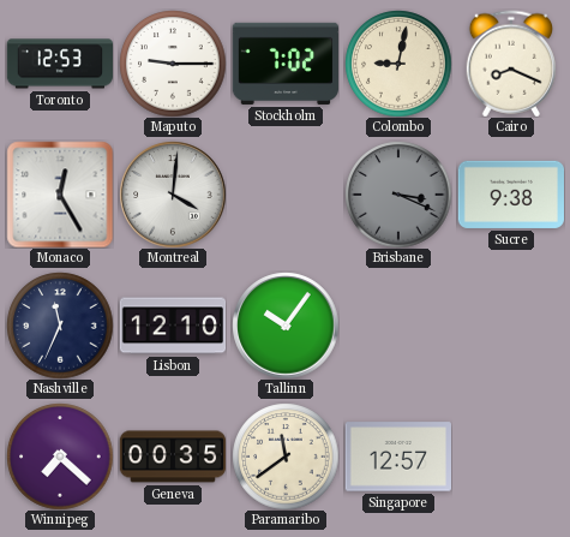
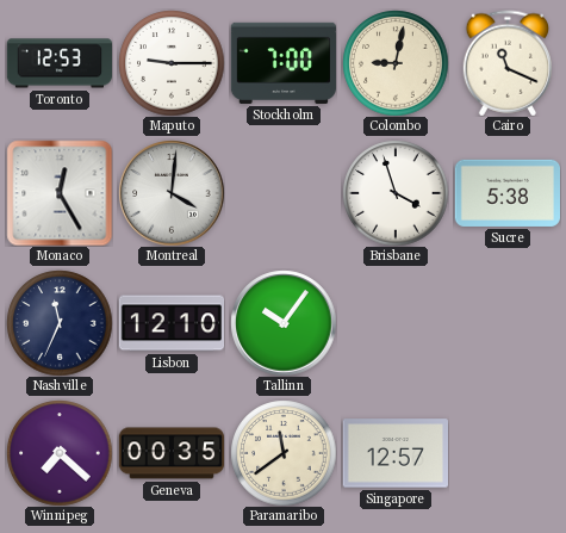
Stockholm: 7:02 -> 7:00 (282, 63)
Cairo: 8:19 -> 11:19 (506, 63)
Brisbane: 3:19 -> 3:57 (396, 193)
Brisbane dial: grey -> white (396, 193)
Sucre: 9:38 -> 5:38 (506, 193)
